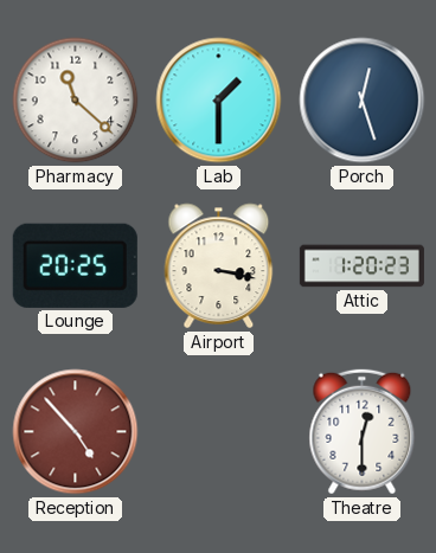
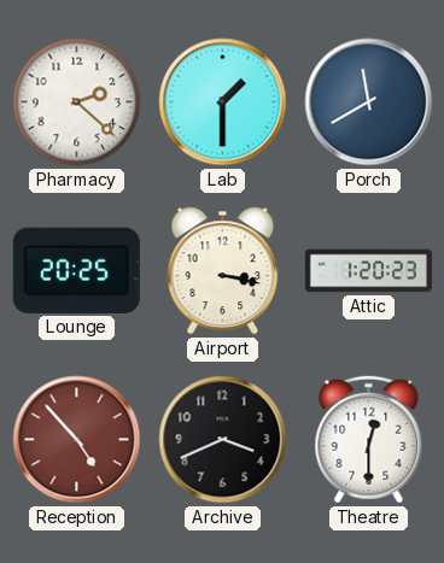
Pharmacy: 11:22 -> 2:22 (77, 102)
Porch: 12:27 -> 11:40 (369, 102)
Archive: none -> 3:41 (223, 440)
